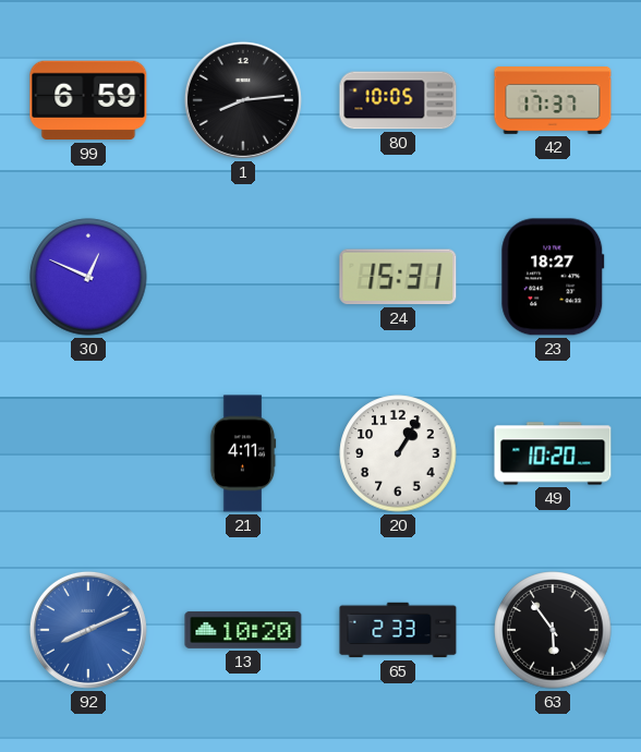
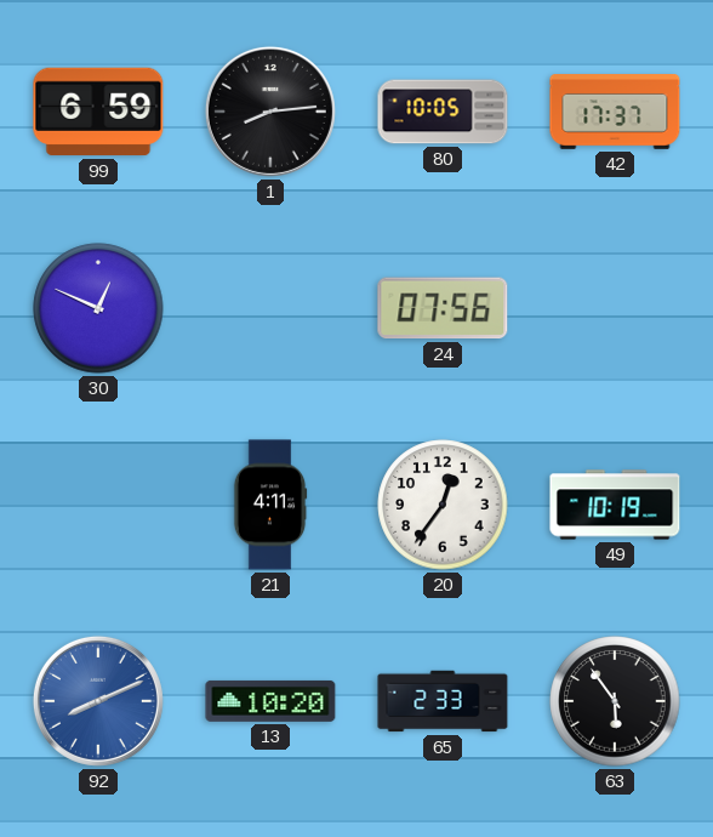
24: 15:31 -> 07:56 (443, 308)
23: 18:27 -> none (553, 277)
20: 1:05 -> 12:36 (443, 505)
49: 10:20 -> 10:19 (615, 505)
